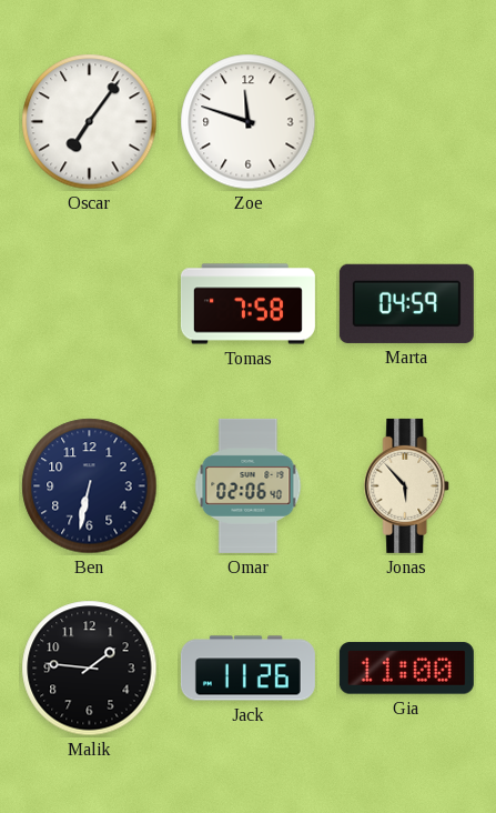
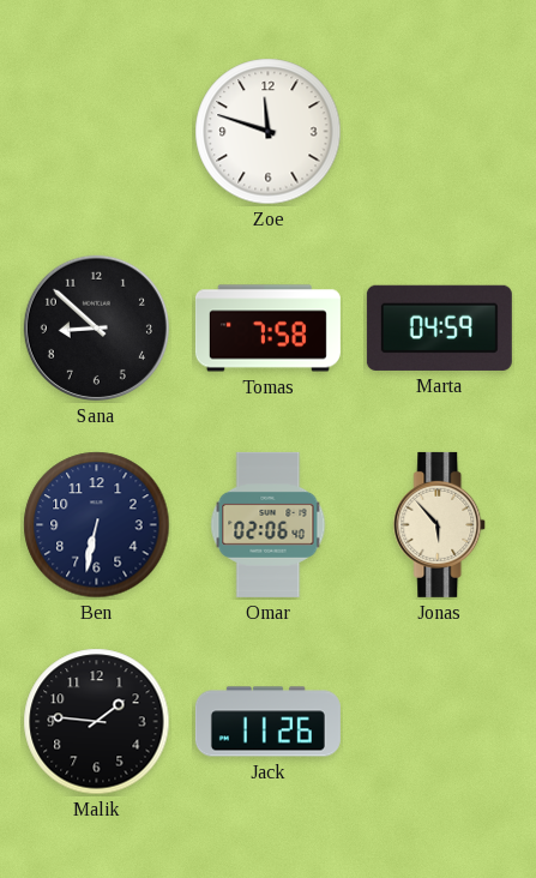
Oscar: 7:06 -> none (90, 122)
Sana: none -> 8:52 (96, 327)
Gia: 11:00 -> none (406, 669)
